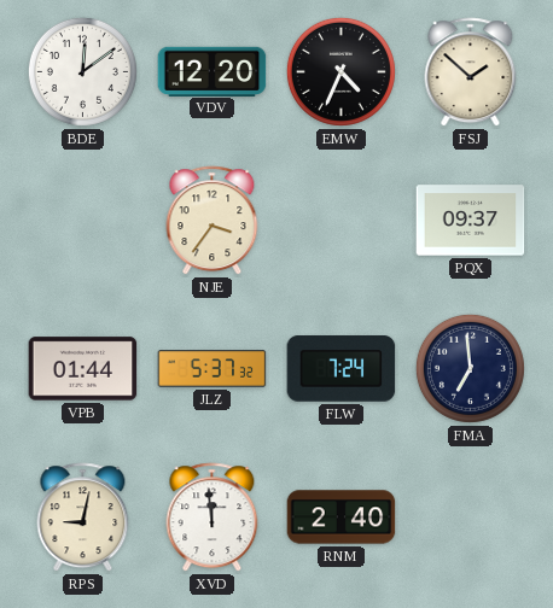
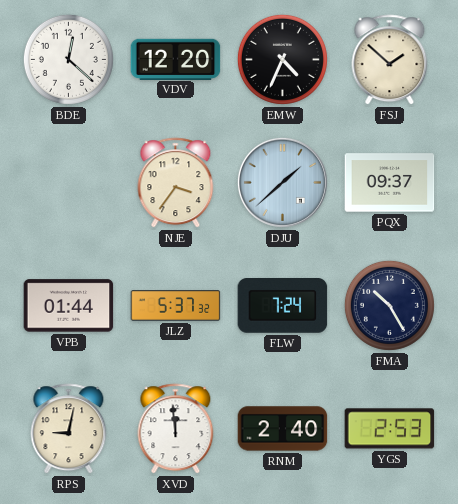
BDE: 12:09 -> 12:22 (68, 59)
DJU: none -> 1:38 (282, 182)
FMA: 6:59 -> 10:25 (389, 305)
YGS: none -> 2:53 (390, 429)
